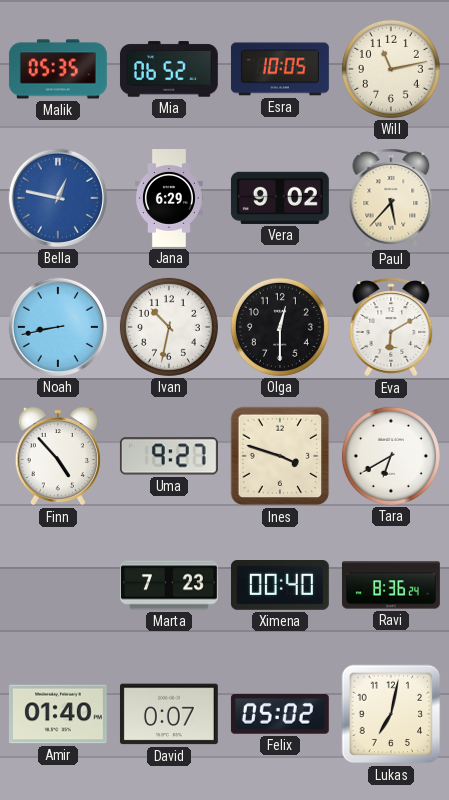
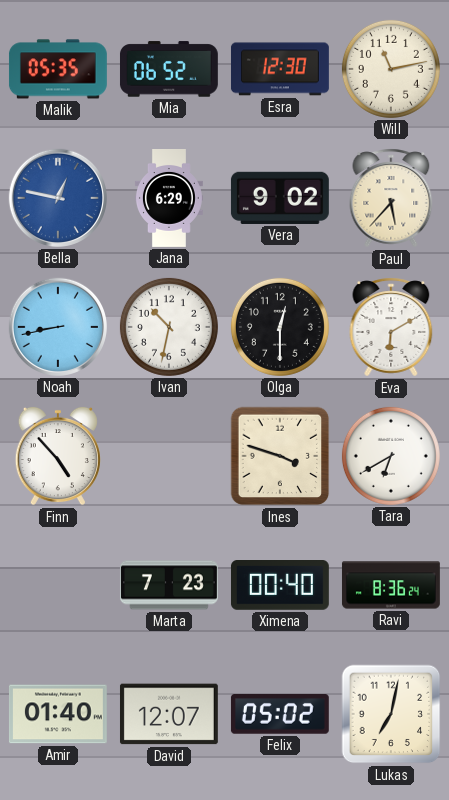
Esra: 10:05 -> 12:30 (280, 69)
Uma: 9:27 -> none (169, 456)
David: 0:07 -> 12:07 (169, 714)
